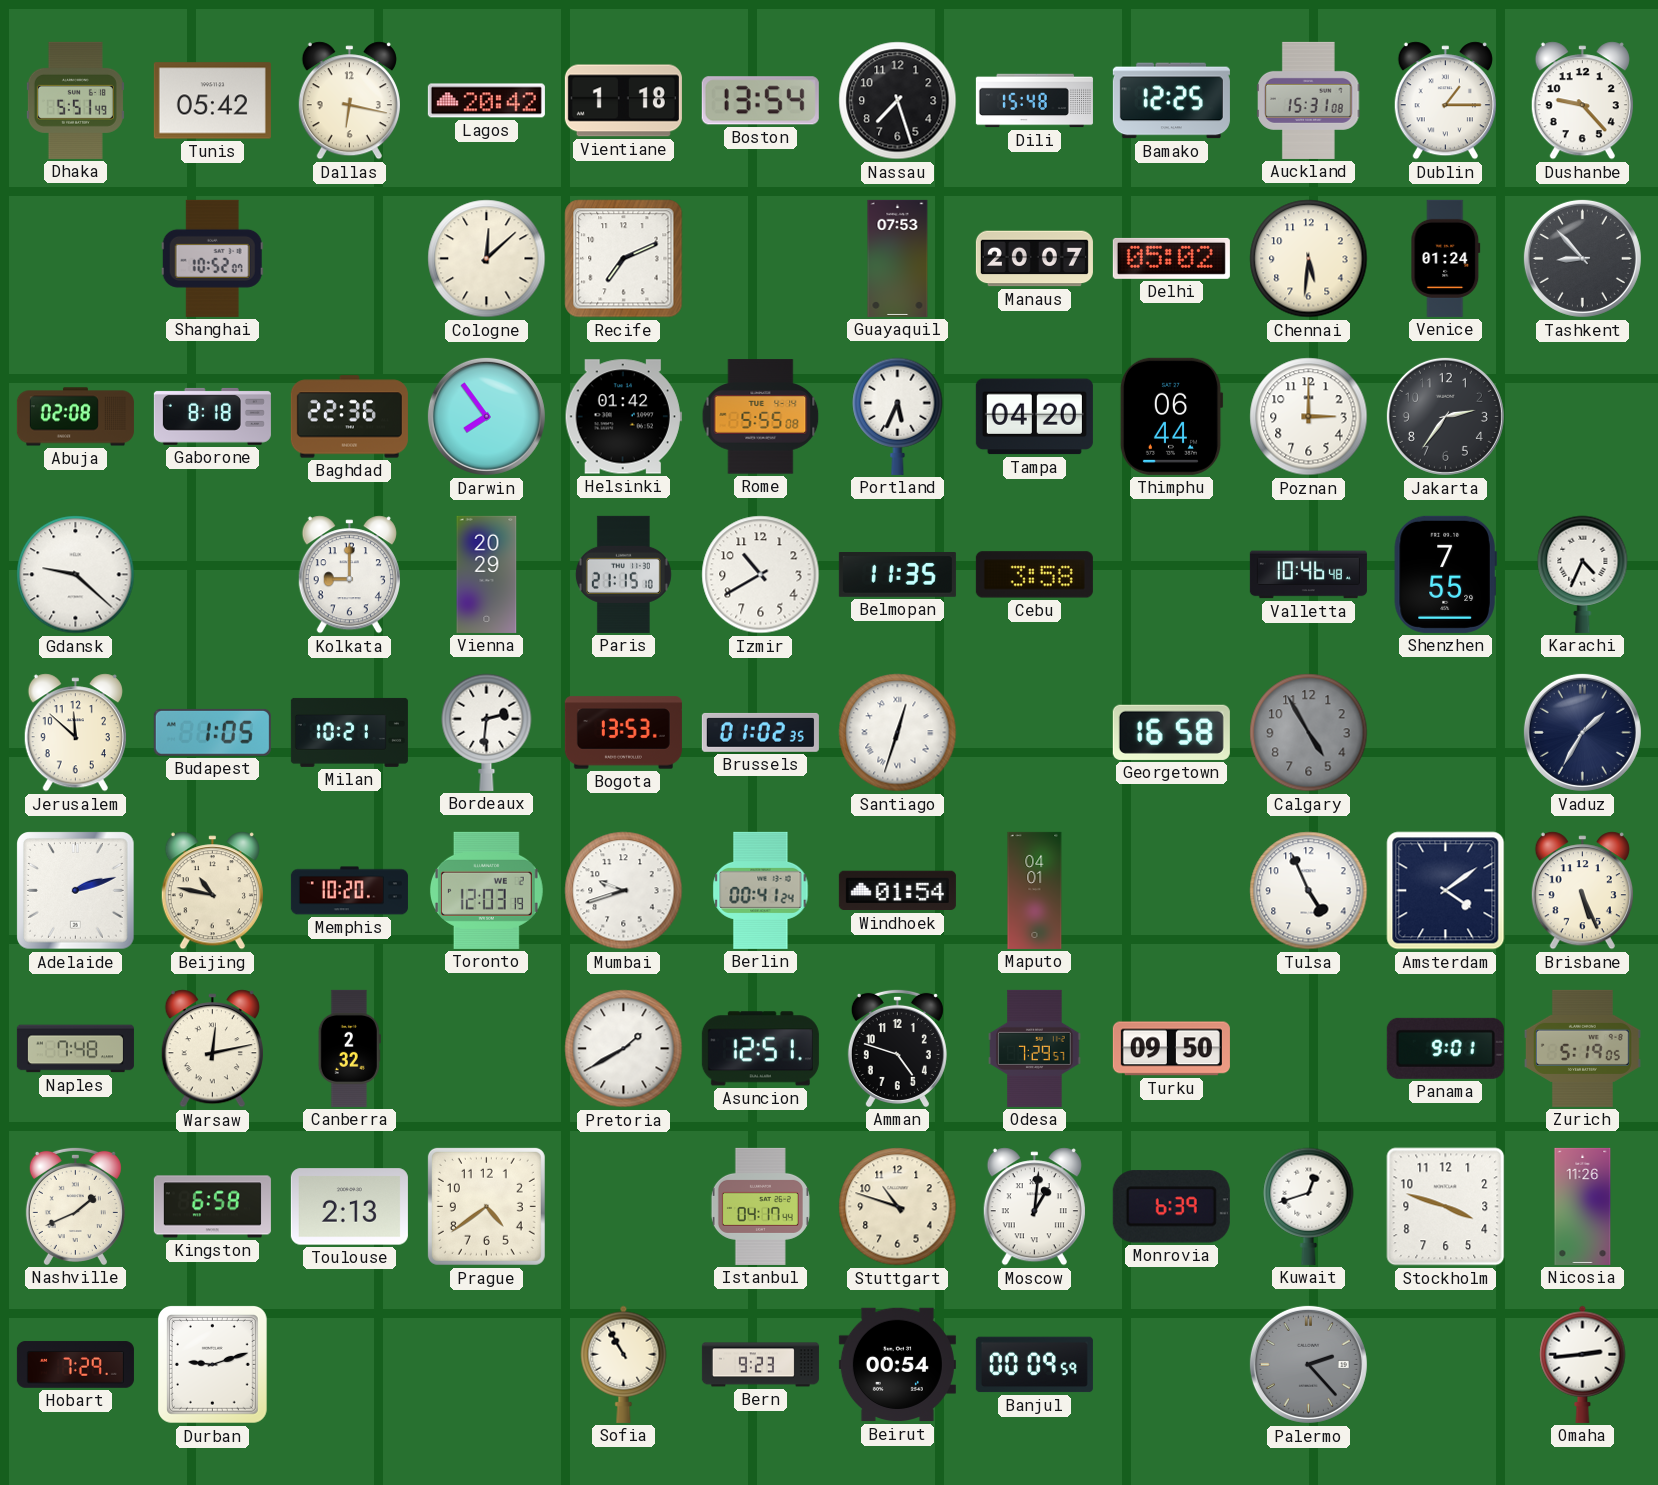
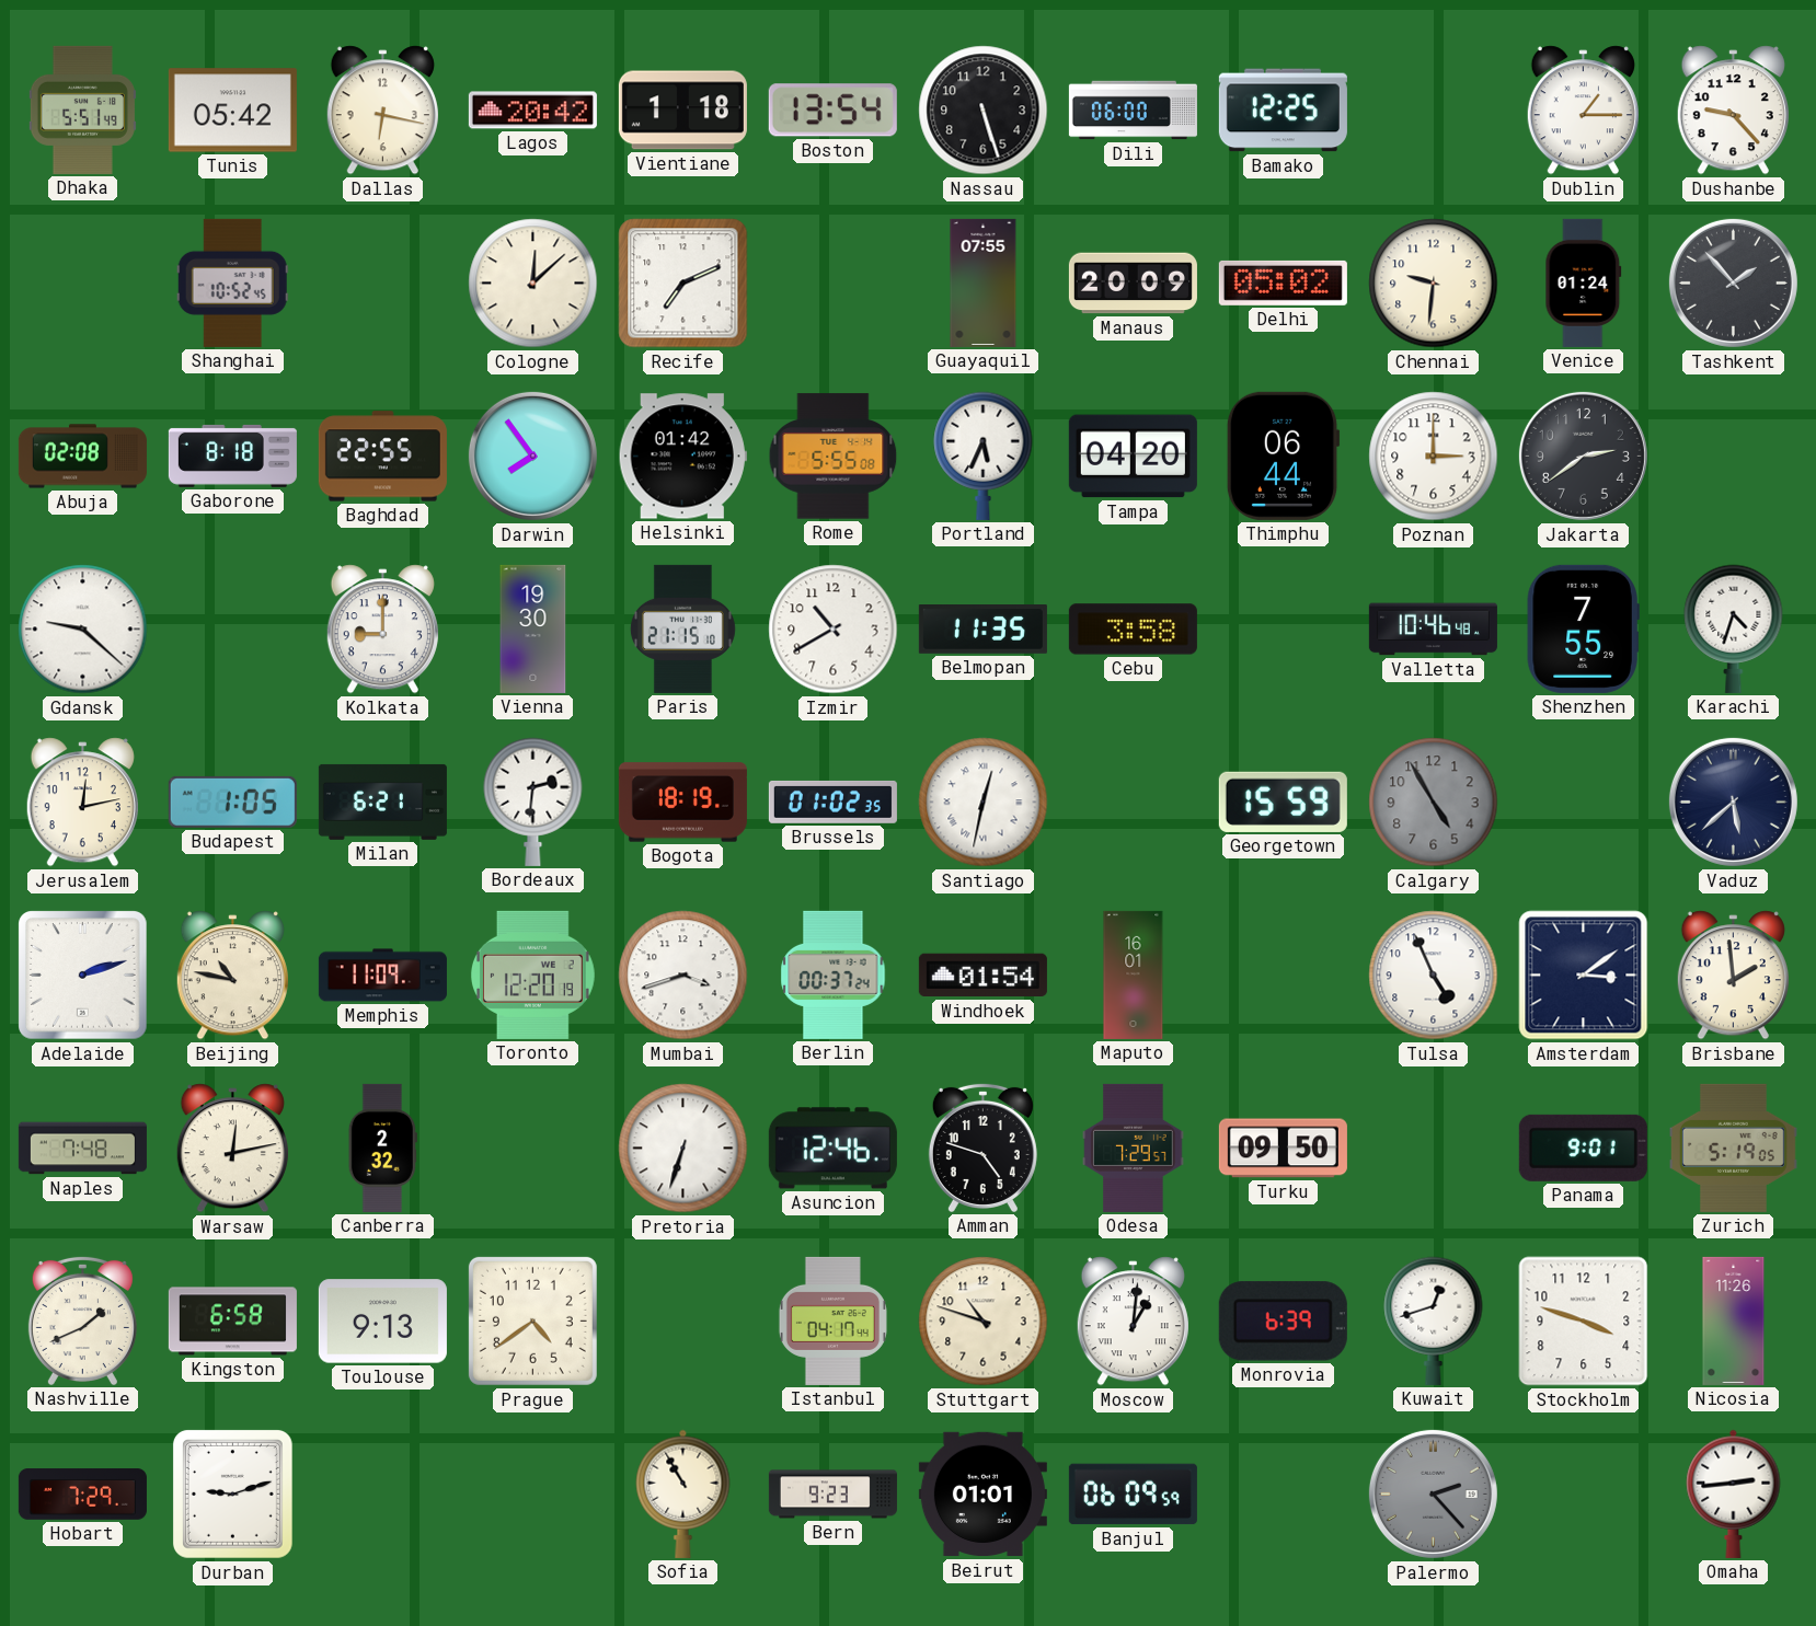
Nassau: 7:27 -> 5:27 (984, 111)
Dili: 15:48 -> 06:00 (1133, 111)
Auckland: 15:31 -> none (1309, 100)
Shanghai: 10:52:07 -> 10:52:45 (232, 282)
Guayaquil: 07:53 -> 07:55 (984, 282)
Manaus: 20:07 -> 20:09 (1133, 284)
Chennai: 5:31 -> 9:31 (1434, 284)
Tashkent: 8:53 -> 1:53 (1733, 282)
Baghdad: 22:36 -> 22:55 (382, 457)
Jakarta: 2:36 -> 2:39 (1583, 455)
Vienna: 20:29 -> 19:30 (533, 629)
Karachi: 4:34 -> 4:33 (1734, 629)
Jerusalem: 11:52 -> 12:13 (82, 803)
Milan: 10:21 -> 6:21 (382, 802)
Bogota: 13:53 -> 18:19 (682, 803)
Santiago: 12:33 -> 12:32 (984, 803)
Georgetown: 16:58 -> 15:59 (1283, 802)
Vaduz: 1:35 -> 5:38 (1733, 802)
Memphis: 10:20 -> 11:09 (382, 976)
Toronto: 12:03 -> 12:20 (532, 975)
Mumbai: 9:42 -> 3:42 (683, 976)
Berlin: 00:41 -> 00:37 (834, 975)
Maputo: 04:01 -> 16:01 (1134, 975)
Amsterdam: 4:09 -> 3:09 (1584, 976)
Brisbane: 5:26 -> 1:59 (1733, 976)
Pretoria: 1:40 -> 6:33 (683, 1149)
Asuncion: 12:51 -> 12:46 (832, 1149)
Toulouse: 2:13 -> 9:13 (382, 1322)
Beirut: 00:54 -> 01:01 (982, 1495)
Banjul: 00:09 -> 06:09 (1133, 1495)
